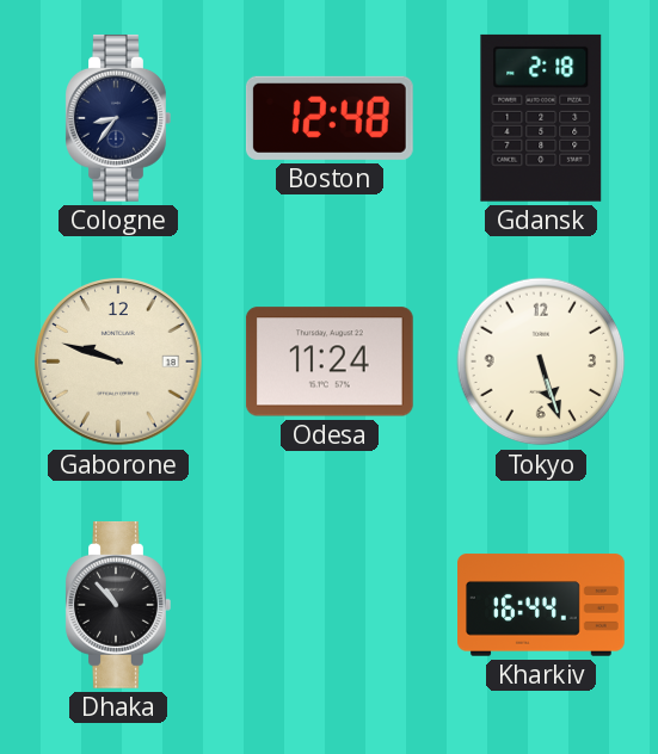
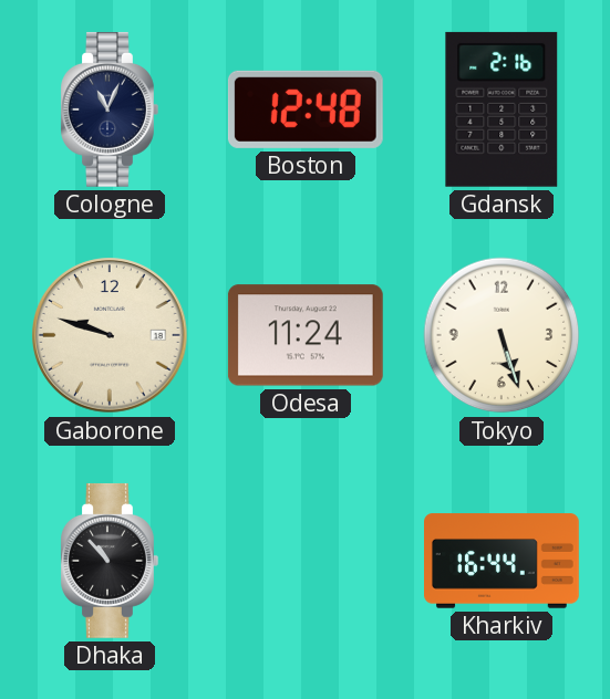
Cologne: 8:36 -> 11:04 (110, 109)
Gdansk: 2:18 -> 2:16 (502, 109)
